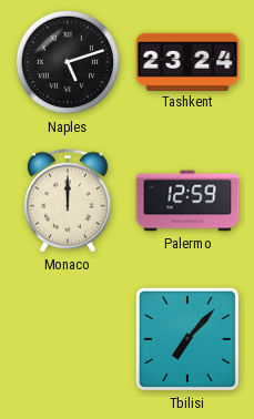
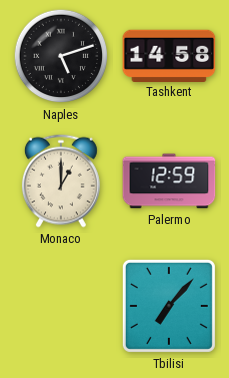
Tashkent: 23:24 -> 14:58 (169, 55)
Monaco: 12:00 -> 1:00 (61, 181)
